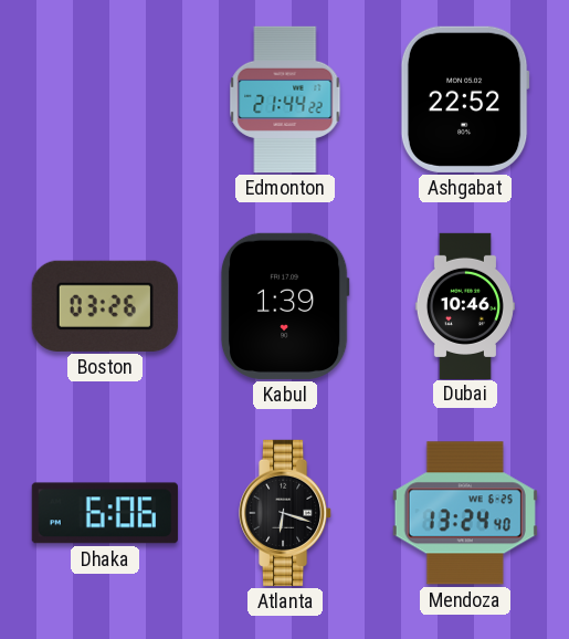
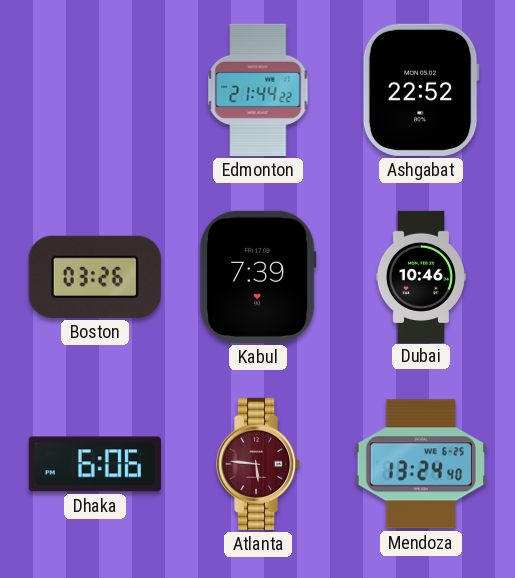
Kabul: 1:39 -> 7:39 (258, 277)
Atlanta: 6:18 -> 5:46 (259, 464)
Atlanta dial: black -> burgundy (259, 464)
